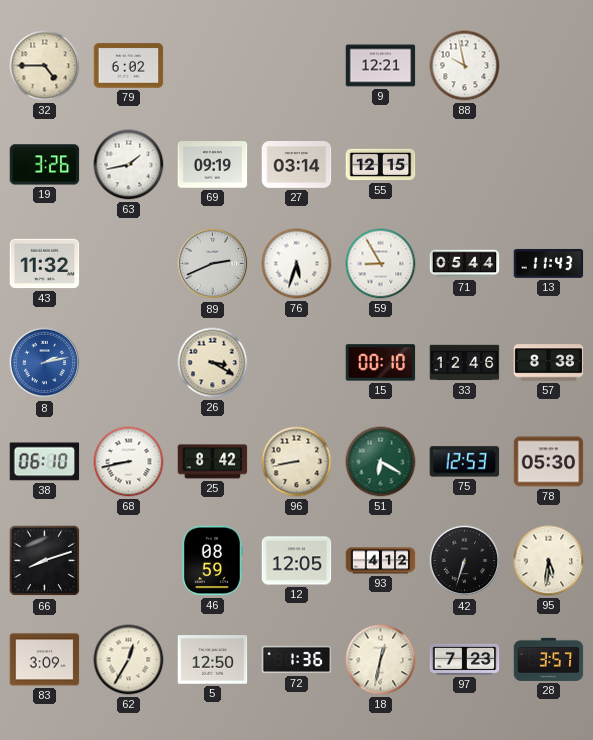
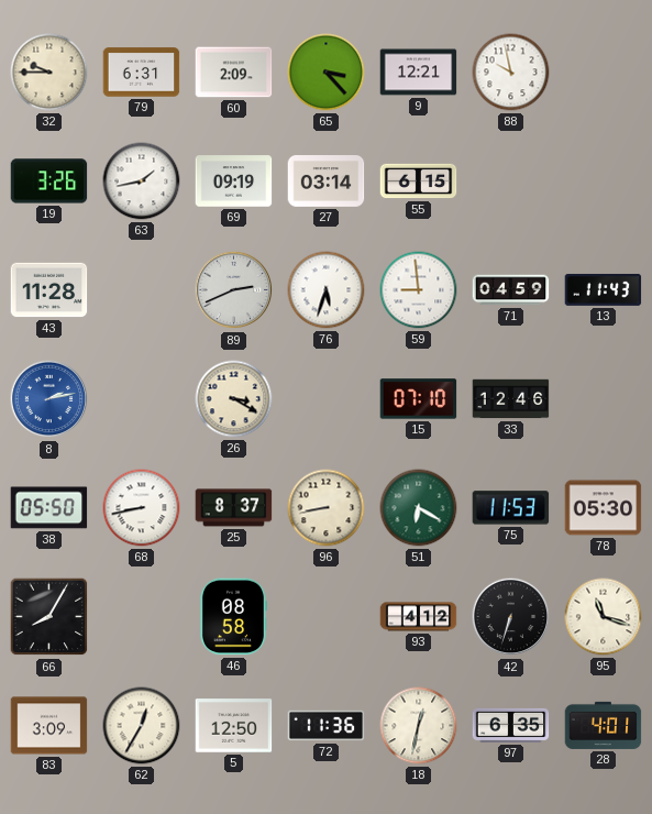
32: 4:45 -> 9:45 (49, 73)
79: 6:02 -> 6:31 (142, 73)
60: none -> 2:09 (234, 73)
65: none -> 3:23 (327, 73)
55: 12:15 -> 6:15 (419, 182)
43: 11:32 -> 11:28 (49, 290)
59: 8:55 -> 8:59 (419, 290)
71: 05:44 -> 04:59 (511, 290)
15: 00:10 -> 07:10 (419, 399)
57: 8:38 -> none (549, 363)
38: 06:10 -> 05:50 (49, 508)
25: 8:42 -> 8:37 (234, 508)
75: 12:53 -> 11:53 (511, 508)
66: 8:12 -> 8:05 (49, 617)
46: 08:59 -> 08:58 (233, 617)
12: 12:05 -> none (297, 561)
95: 5:31 -> 11:18 (604, 617)
72: 1:36 -> 11:36 (327, 726)
97: 7:23 -> 6:35 (511, 725)
28: 3:57 -> 4:01 (604, 725)
